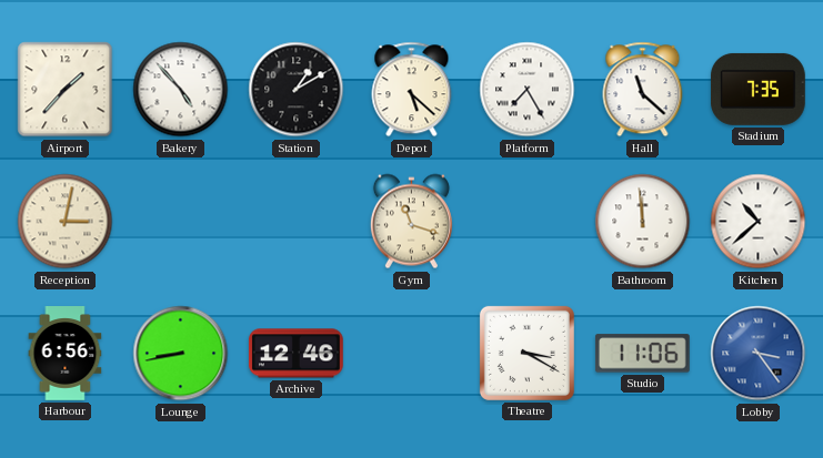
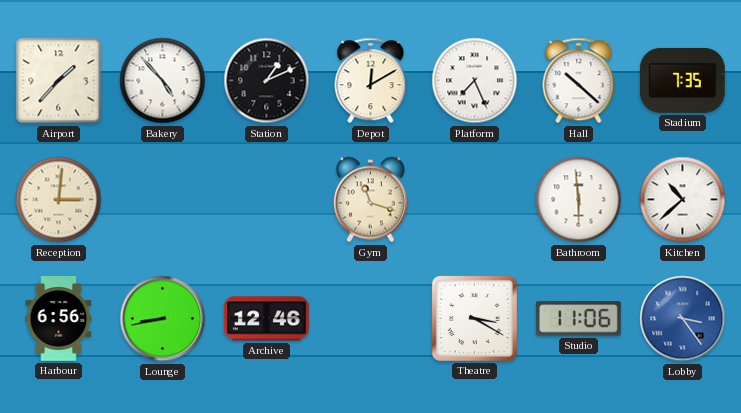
Station: 1:10 -> 1:11 (267, 81)
Depot: 5:22 -> 12:10 (371, 81)
Platform: 7:25 -> 7:26 (475, 81)
Hall: 11:22 -> 10:22 (579, 81)
Reception: 3:02 -> 3:01 (59, 200)
Bathroom: 11:59 -> 5:59 (579, 200)
